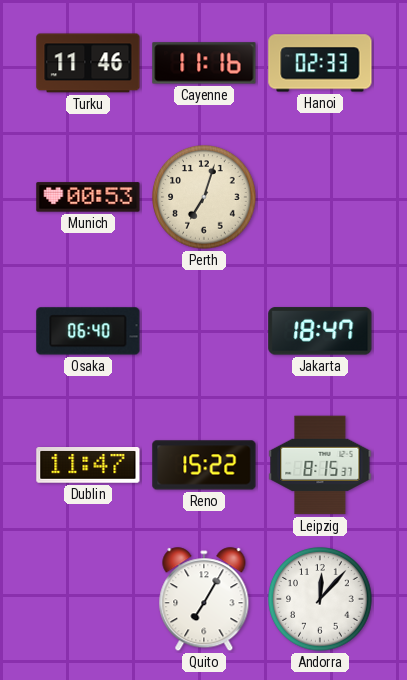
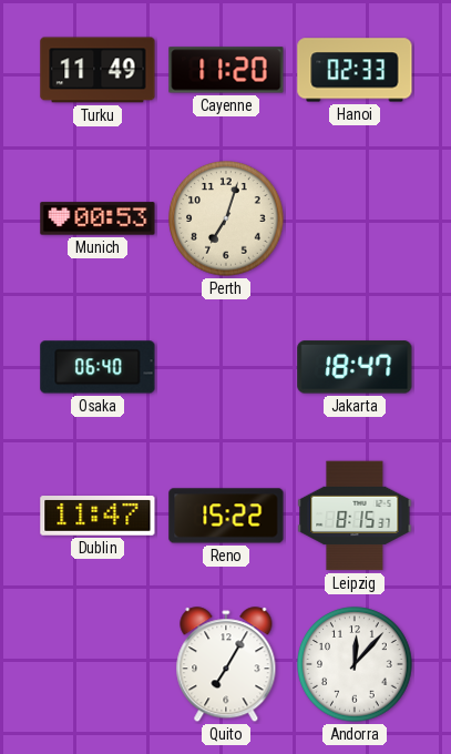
Turku: 11:46 -> 11:49 (98, 70)
Cayenne: 11:16 -> 11:20 (226, 70)
